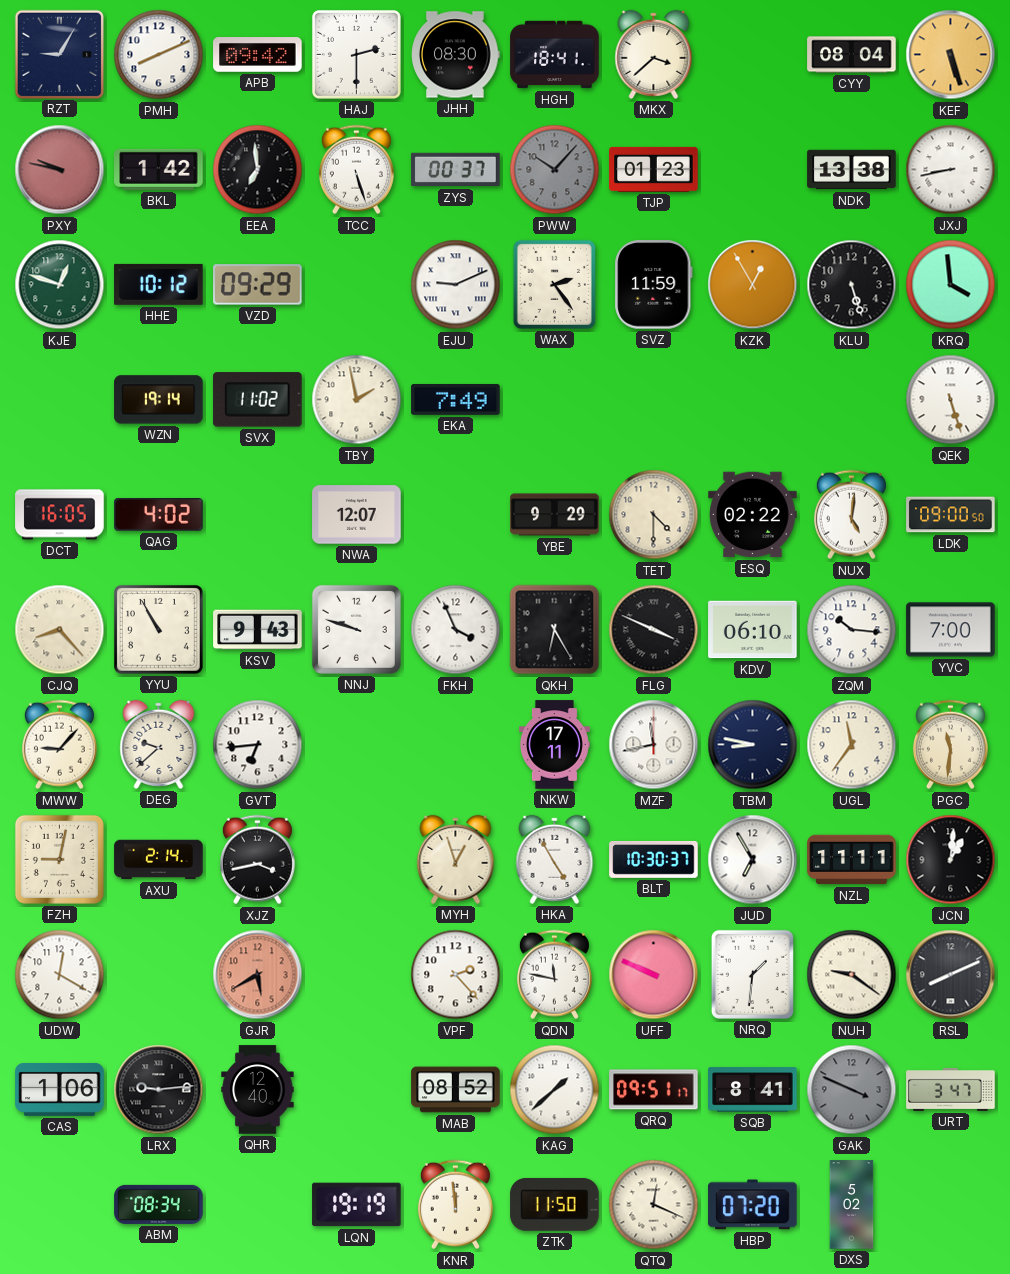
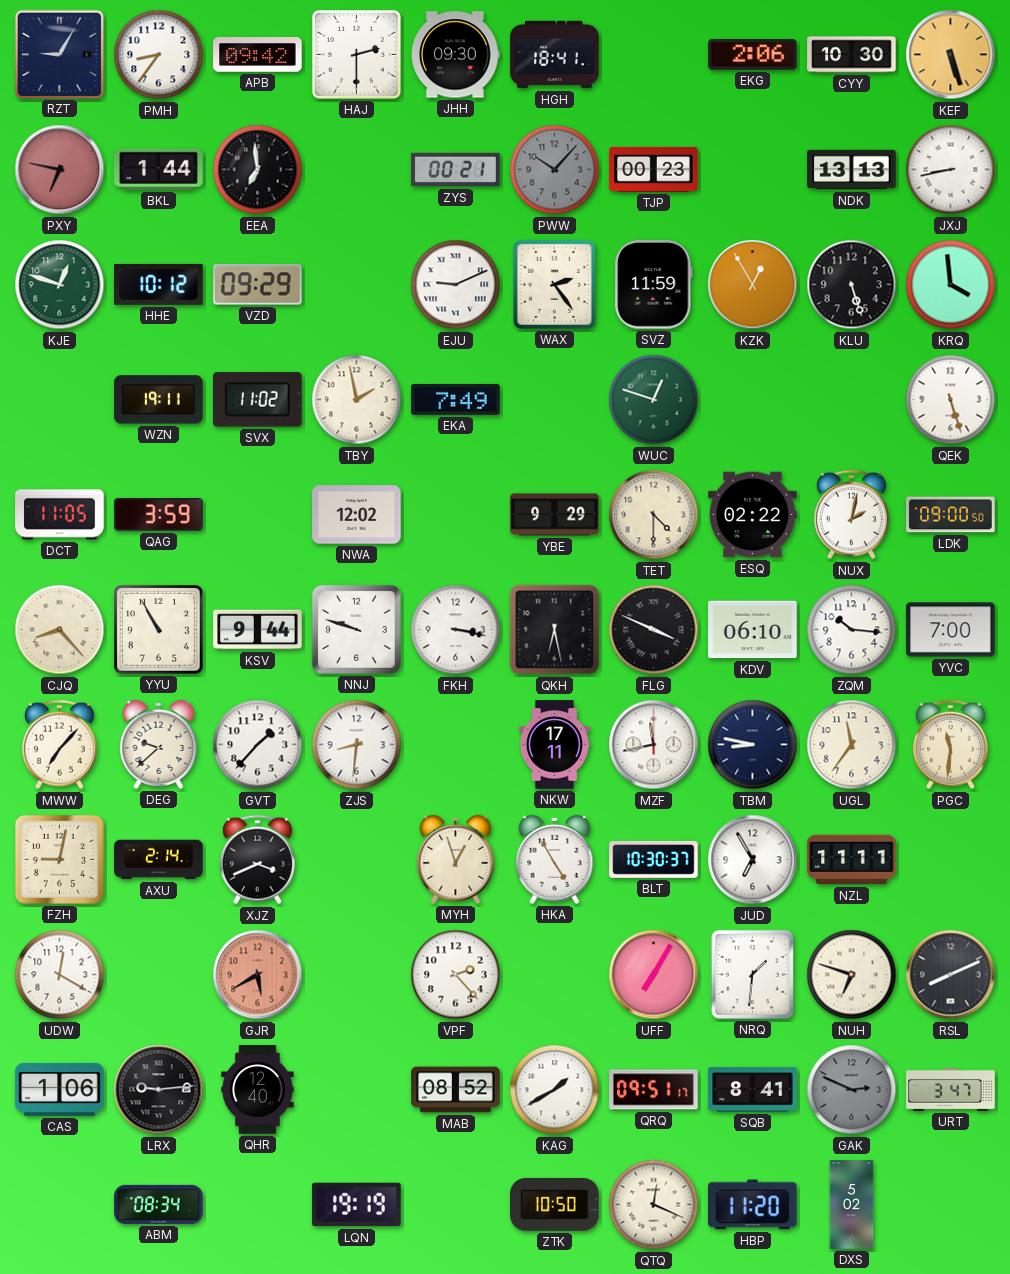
PMH: 8:11 -> 8:36 (159, 55)
JHH: 08:30 -> 09:30 (456, 55)
MKX: 3:38 -> none (654, 54)
EKG: none -> 2:06 (753, 55)
CYY: 08:04 -> 10:30 (852, 55)
PXY: 9:47 -> 6:47 (60, 170)
BKL: 1:42 -> 1:44 (159, 169)
TCC: 5:27 -> none (356, 170)
ZYS: 00:37 -> 00:21 (456, 170)
TJP: 01:23 -> 00:23 (654, 169)
NDK: 13:38 -> 13:13 (852, 170)
WZN: 19:14 -> 19:11 (159, 400)
WUC: none -> 12:48 (654, 400)
DCT: 16:05 -> 11:05 (60, 515)
QAG: 4:02 -> 3:59 (159, 515)
NWA: 12:07 -> 12:02 (357, 515)
NUX: 5:01 -> 2:02 (851, 515)
KSV: 9:43 -> 9:44 (258, 630)
FKH: 3:56 -> 3:17 (456, 630)
QKH: 6:25 -> 6:28 (555, 630)
MWW: 9:07 -> 7:07 (59, 745)
GVT: 6:44 -> 1:37 (258, 745)
ZJS: none -> 8:31 (357, 745)
XJZ: 3:43 -> 3:41 (257, 860)
JCN: 1:01 -> none (951, 860)
QDN: 11:47 -> none (554, 975)
UFF: 9:49 -> 7:05 (654, 975)
NUH: 9:21 -> 6:48 (852, 975)
KAG: 1:38 -> 1:40 (555, 1090)
GAK: 3:49 -> 2:49 (852, 1090)
KNR: 11:59 -> none (455, 1205)
ZTK: 11:50 -> 10:50 (555, 1204)
HBP: 07:20 -> 11:20 (753, 1205)
